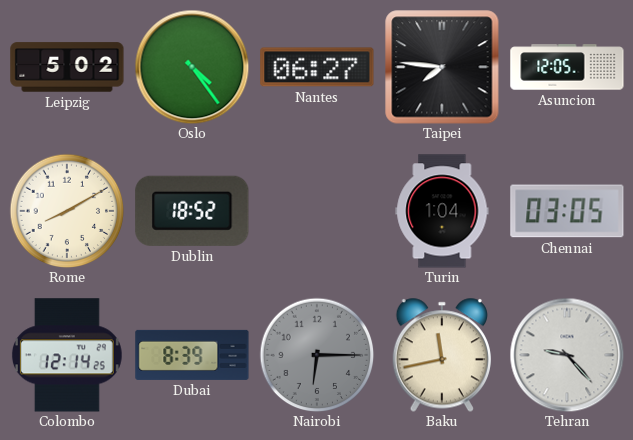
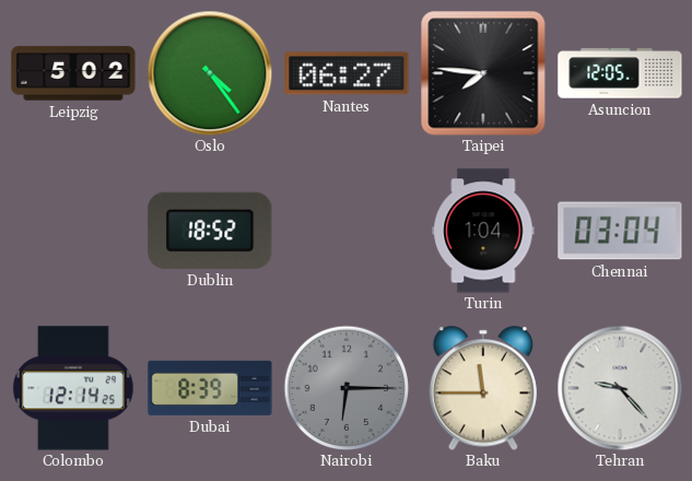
Rome: 8:10 -> none (67, 211)
Chennai: 03:05 -> 03:04 (620, 231)
Baku: 11:43 -> 11:45 (483, 388)
